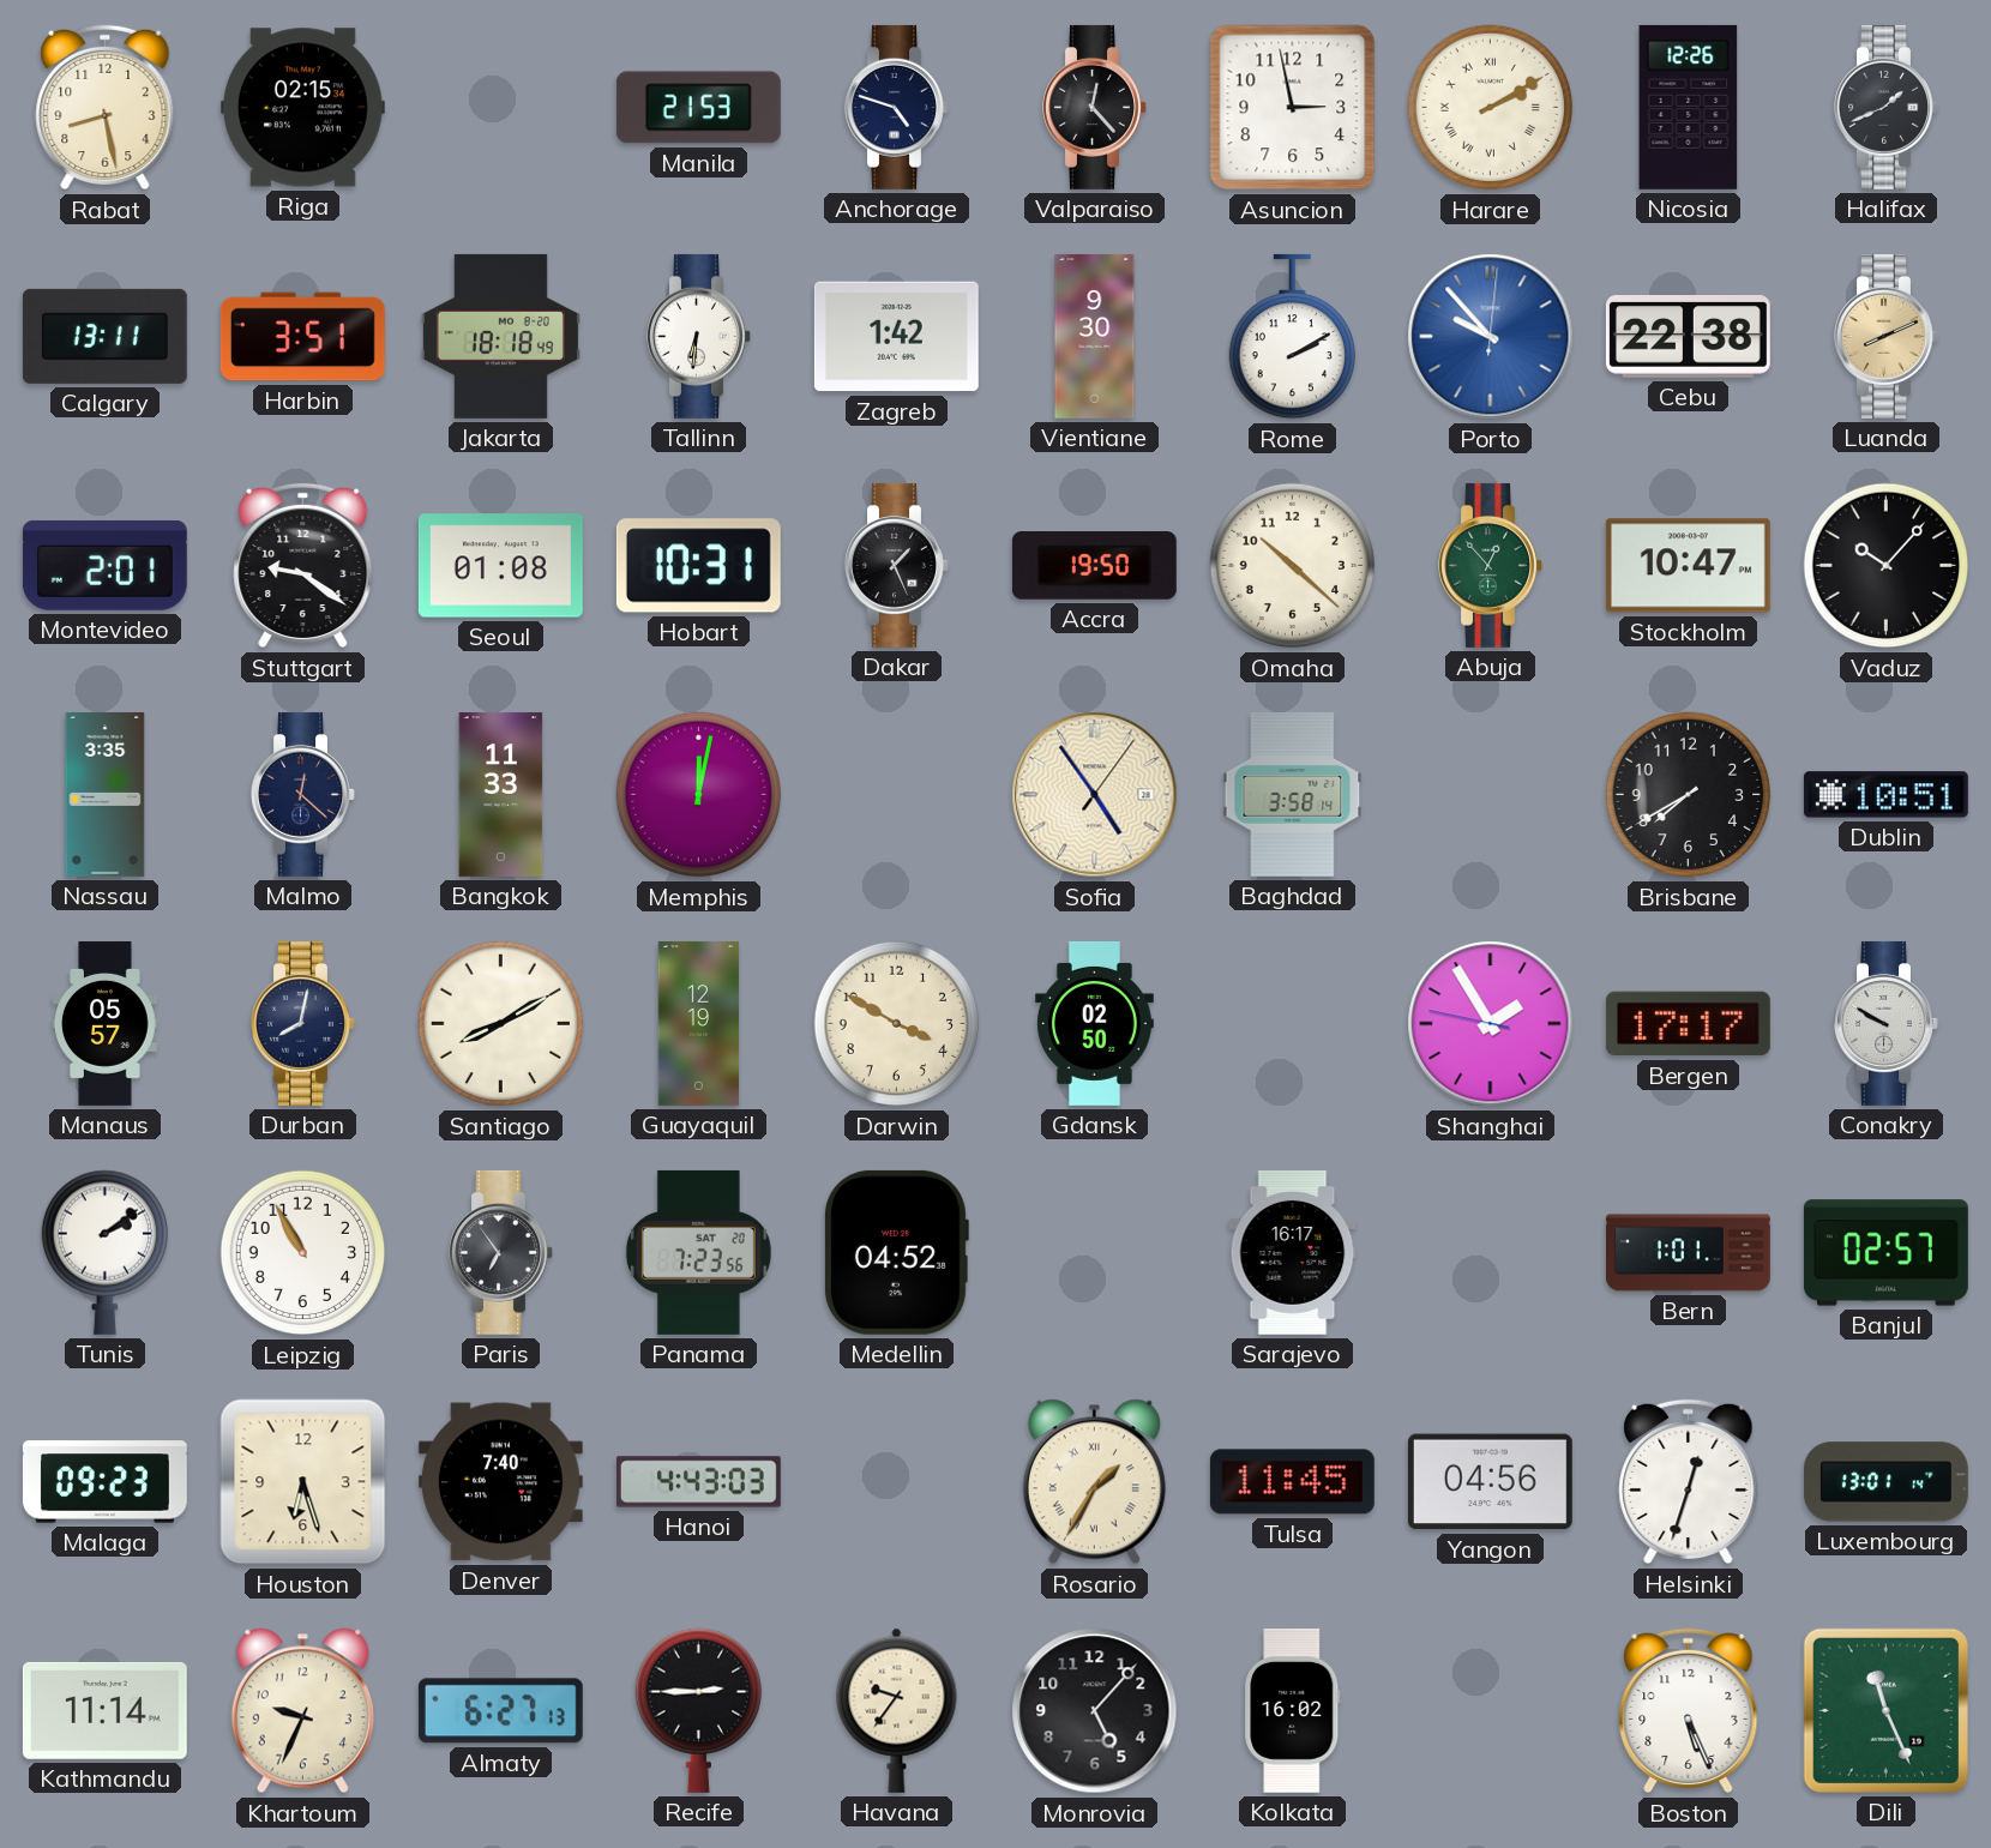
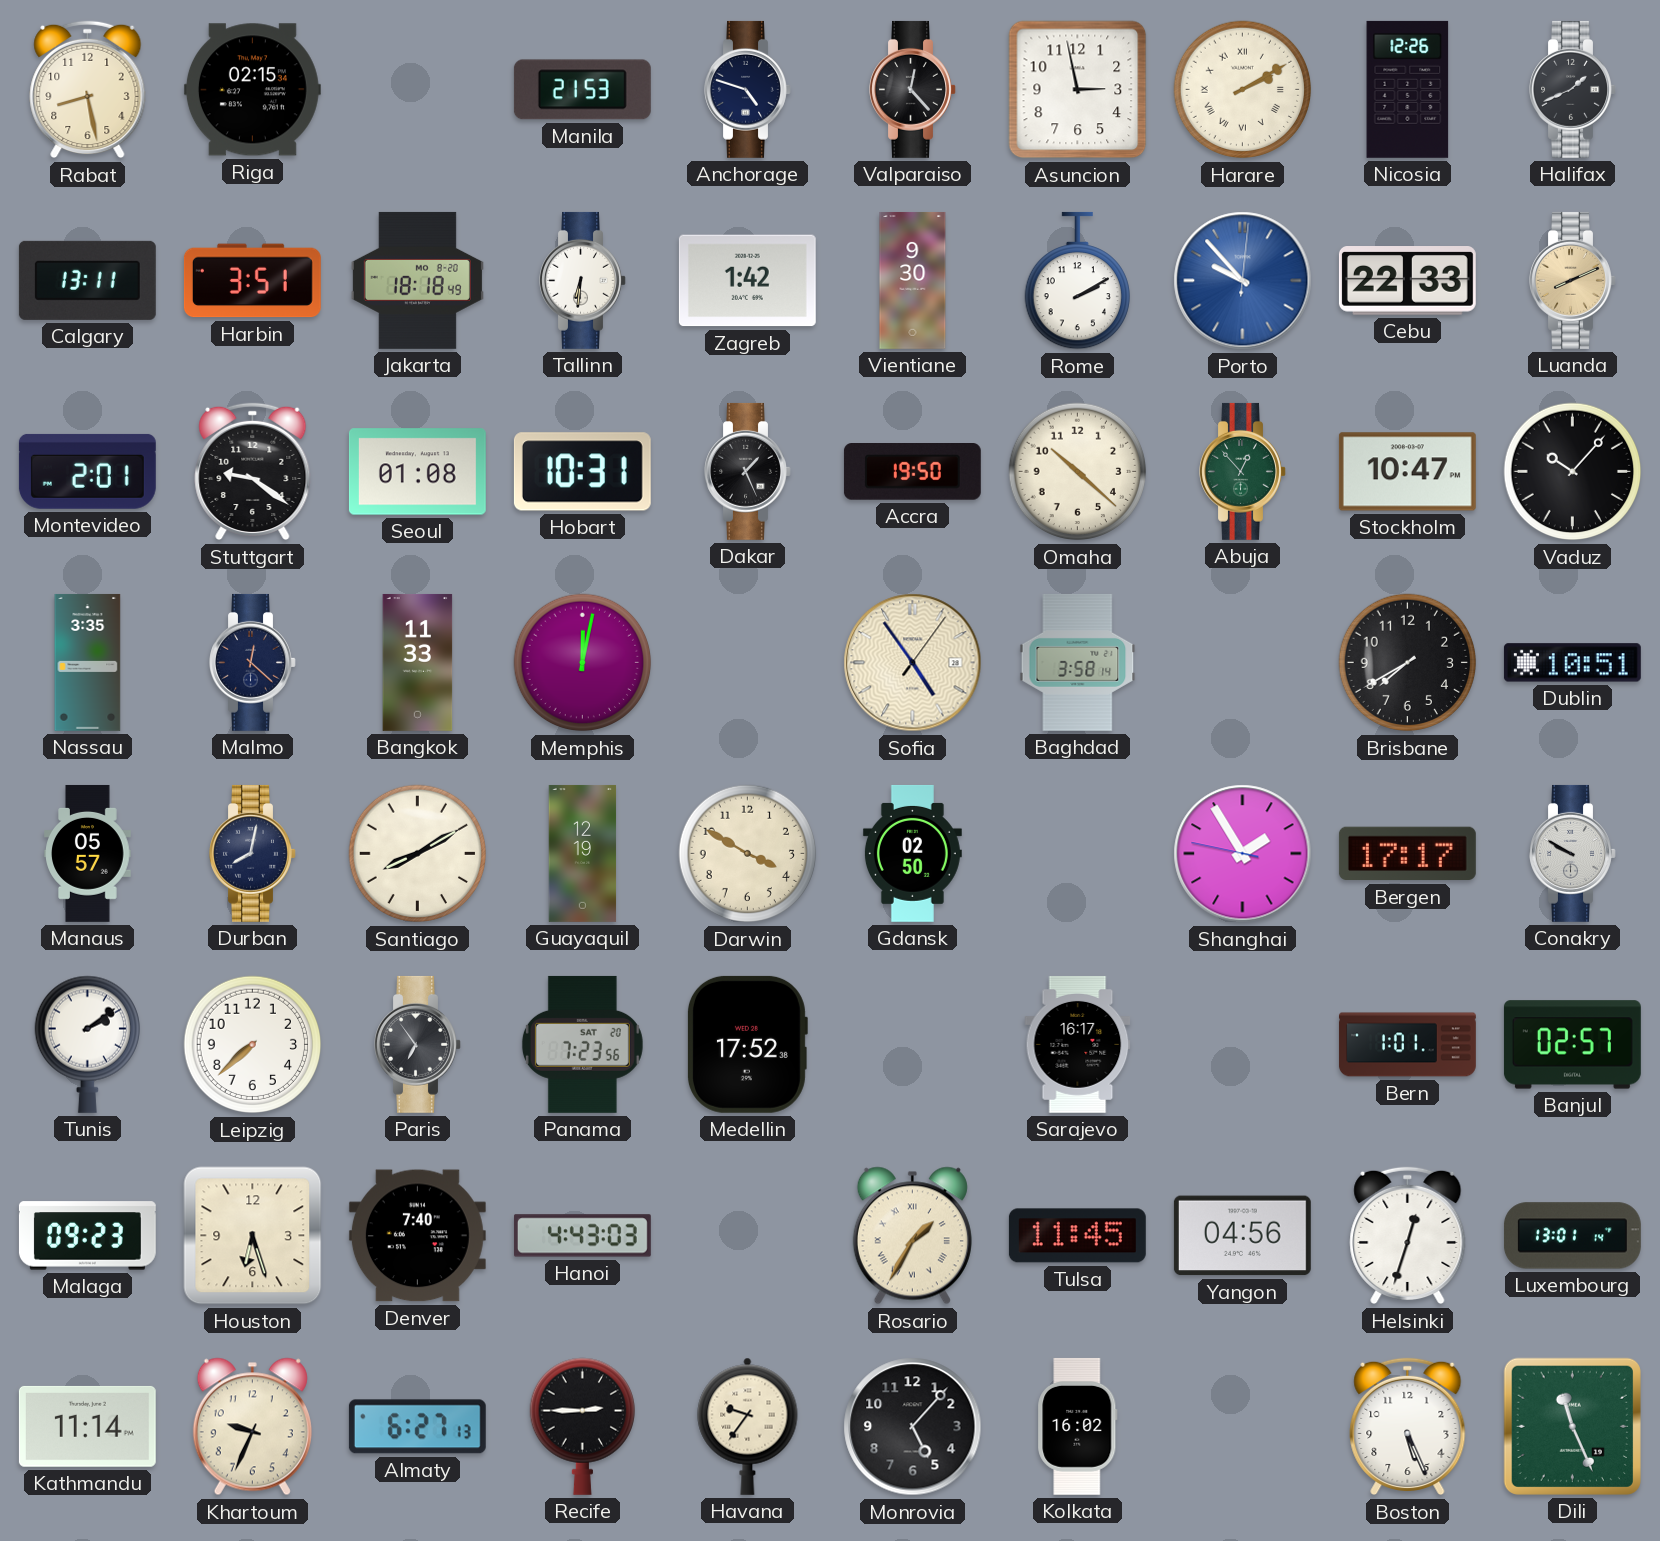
Cebu: 22:38 -> 22:33 (1407, 281)
Leipzig: 10:55 -> 7:38 (253, 1045)
Medellin: 04:52 -> 17:52 (747, 1044)
